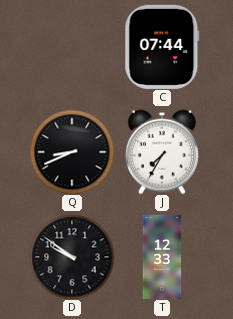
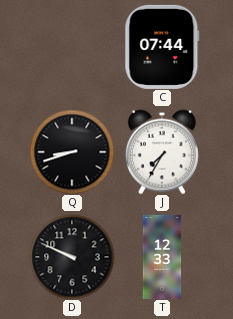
Q: 8:41 -> 8:42 (72, 152)
D: 9:51 -> 9:49 (72, 257)
